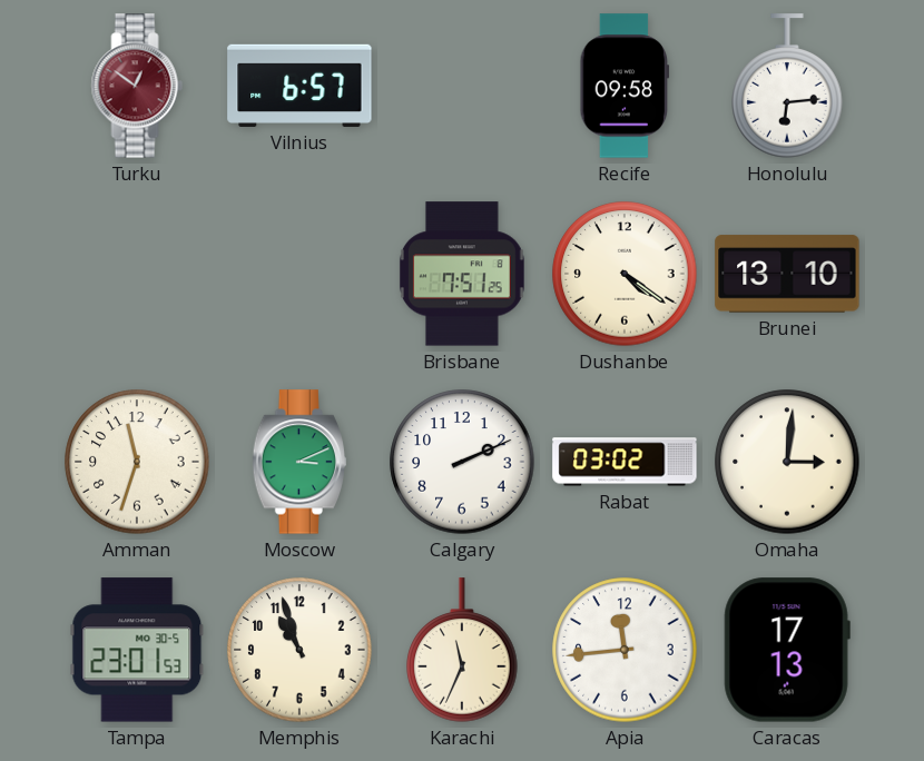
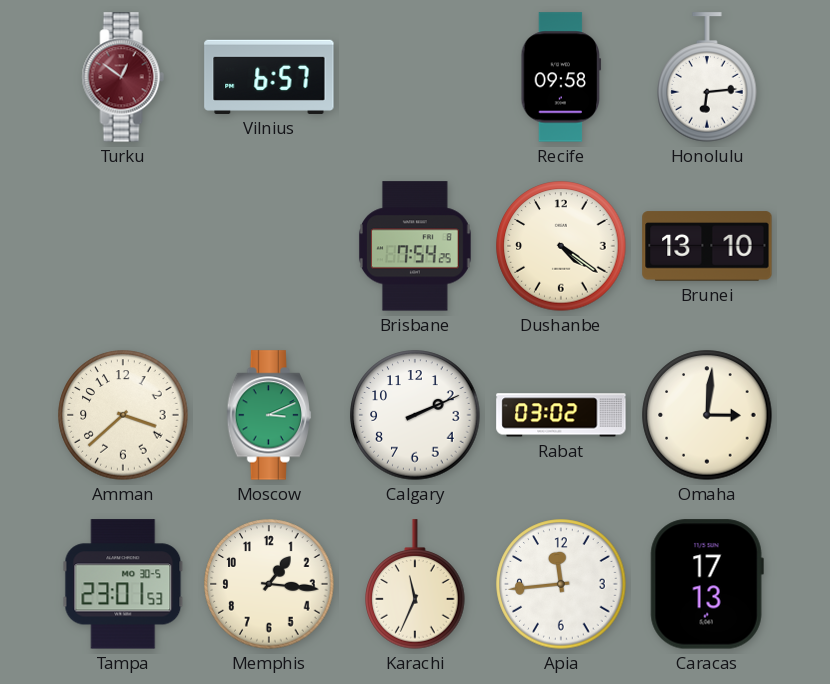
Brisbane: 7:51 -> 7:54 (415, 246)
Amman: 11:33 -> 3:38 (123, 415)
Memphis: 10:57 -> 1:16 (269, 584)
